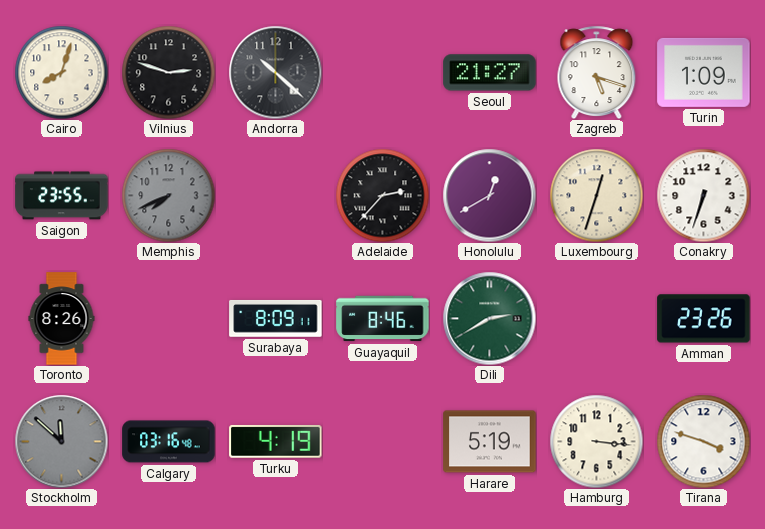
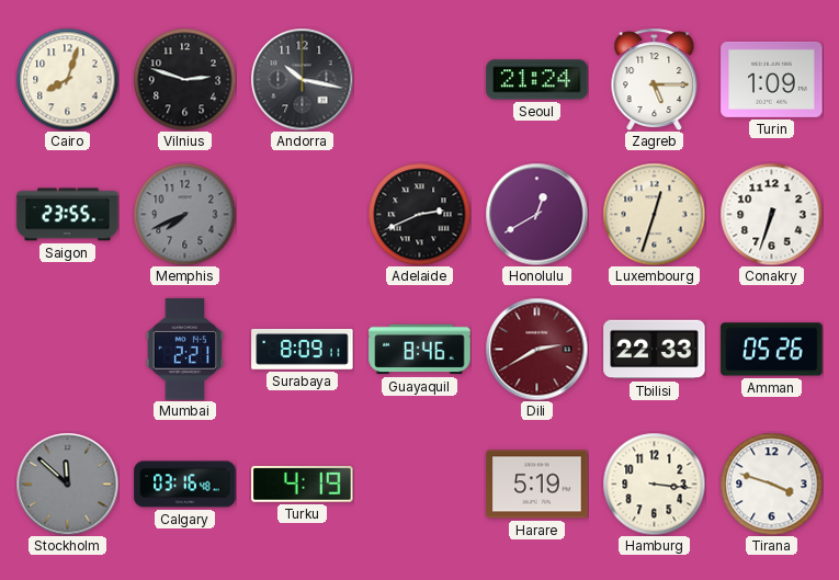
Andorra: 10:22 -> 10:17 (302, 79)
Seoul: 21:27 -> 21:24 (537, 80)
Zagreb: 5:18 -> 5:15 (655, 79)
Adelaide: 2:37 -> 2:41 (419, 214)
Toronto: 8:26 -> none (62, 319)
Mumbai: none -> 2:21 (185, 350)
Dili dial: green -> burgundy (536, 349)
Tbilisi: none -> 22:33 (655, 350)
Amman: 23:26 -> 05:26 (772, 350)
